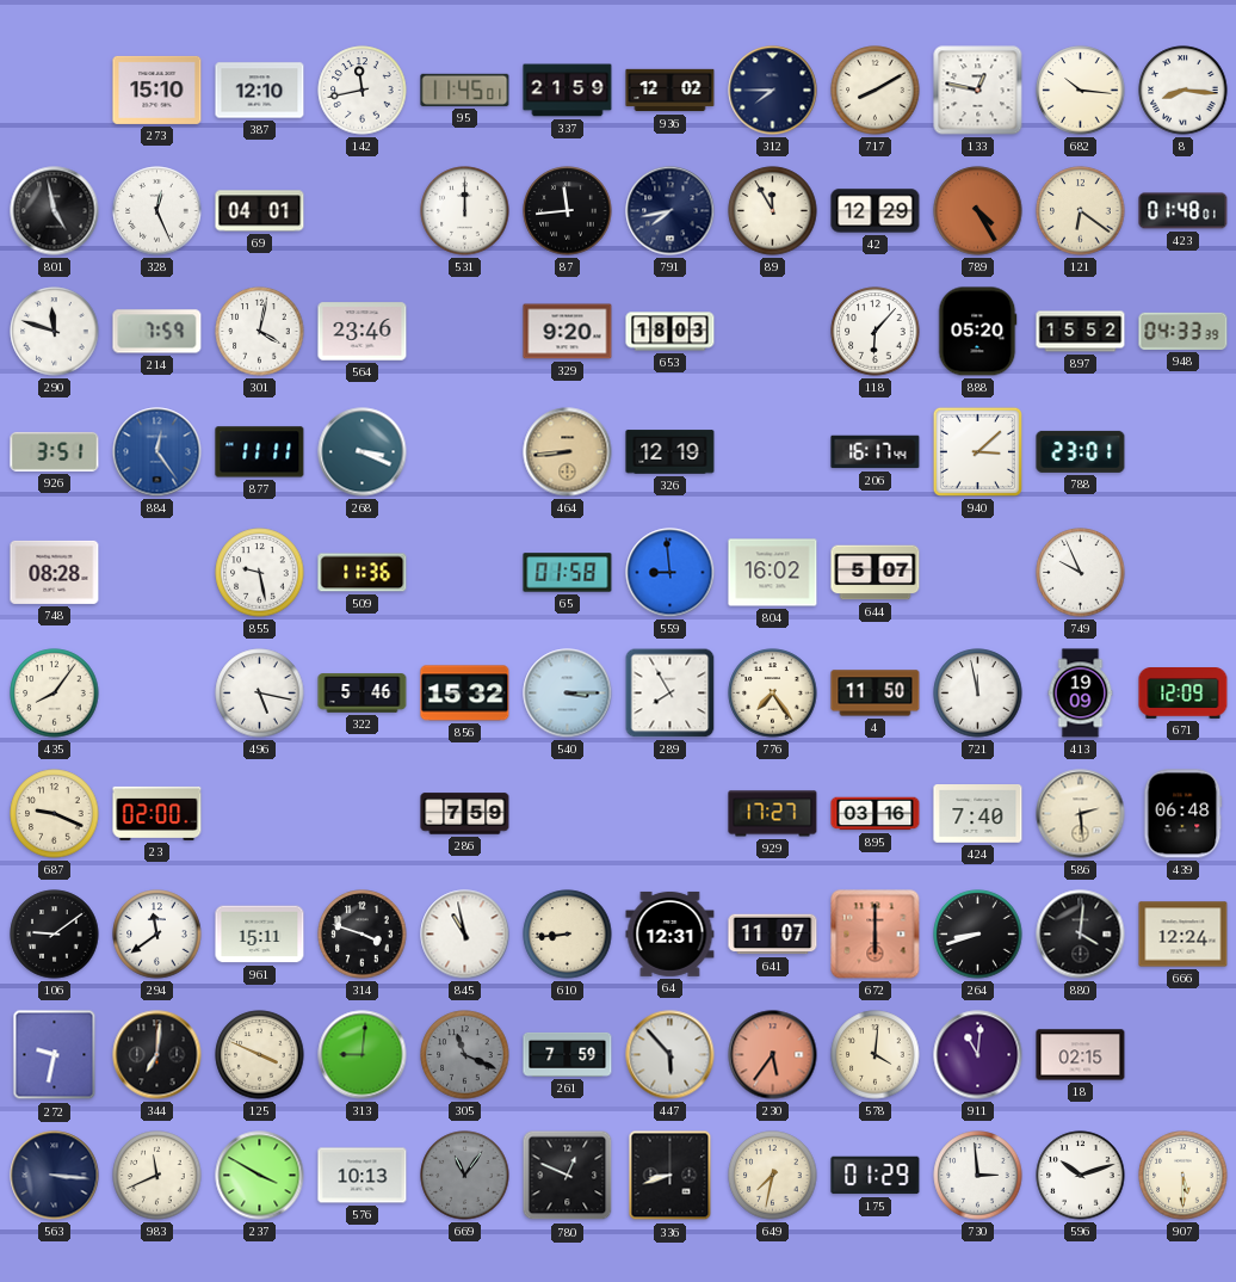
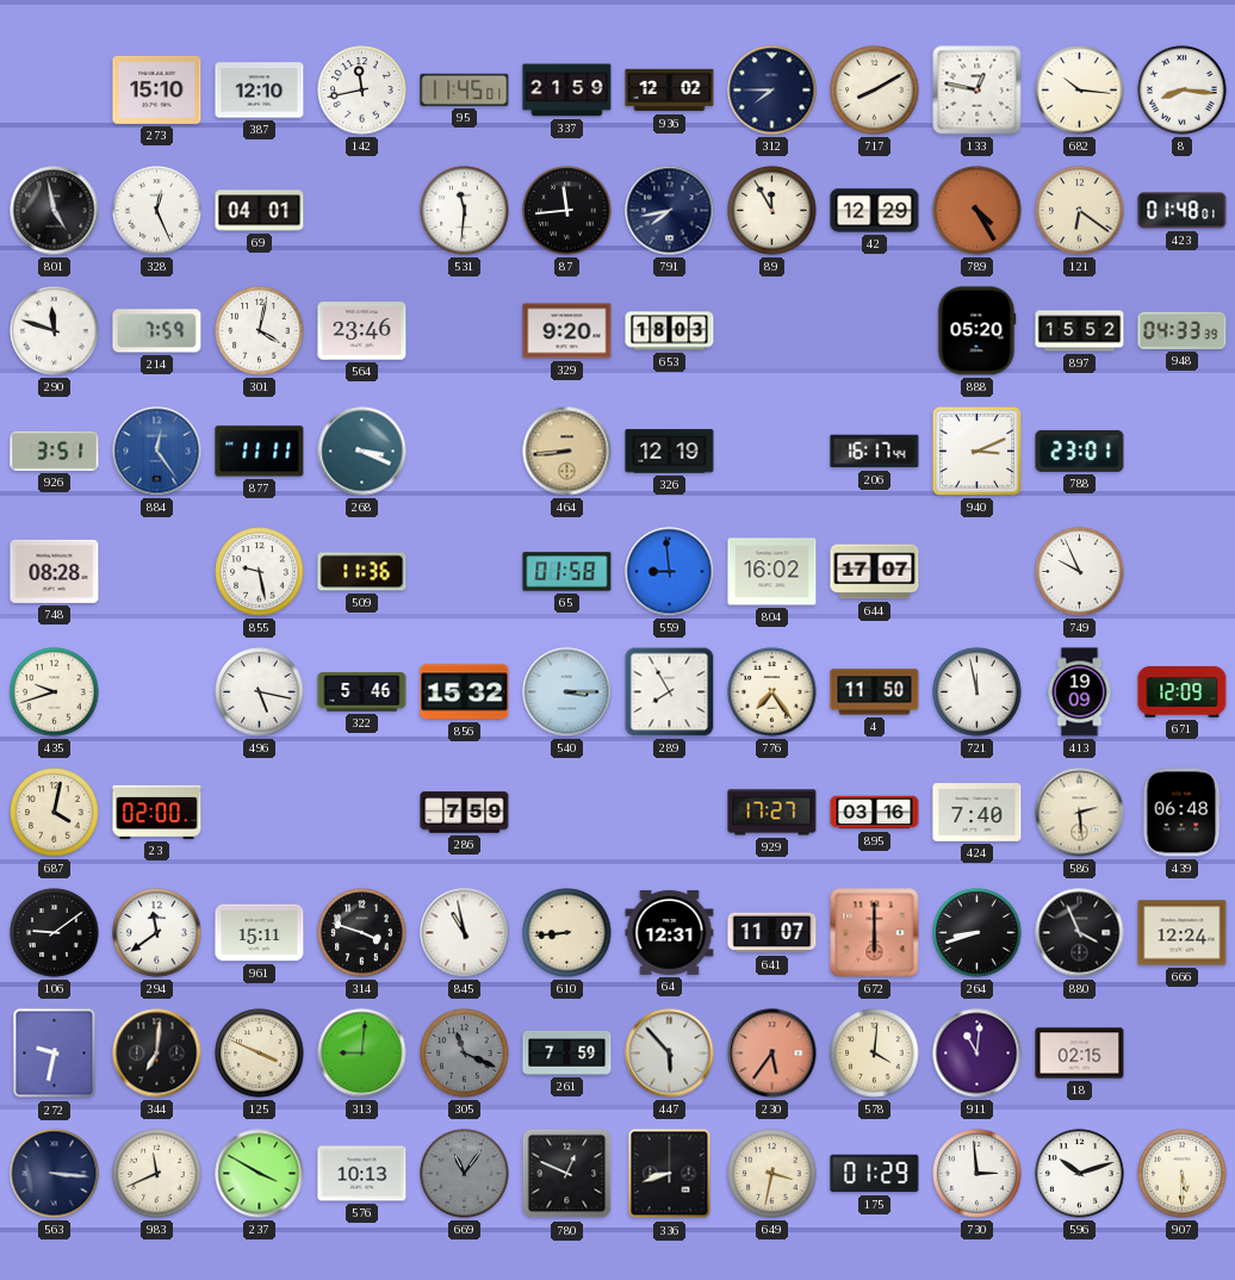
531: 12:00 -> 11:31 (465, 211)
118: 6:07 -> none (876, 332)
940: 3:08 -> 3:11 (976, 451)
644: 5:07 -> 17:07 (875, 572)
435: 8:06 -> 9:42 (55, 692)
687: 9:19 -> 4:02 (55, 813)
880: 4:01 -> 3:56 (1080, 933)
649: 7:32 -> 3:32 (772, 1174)
